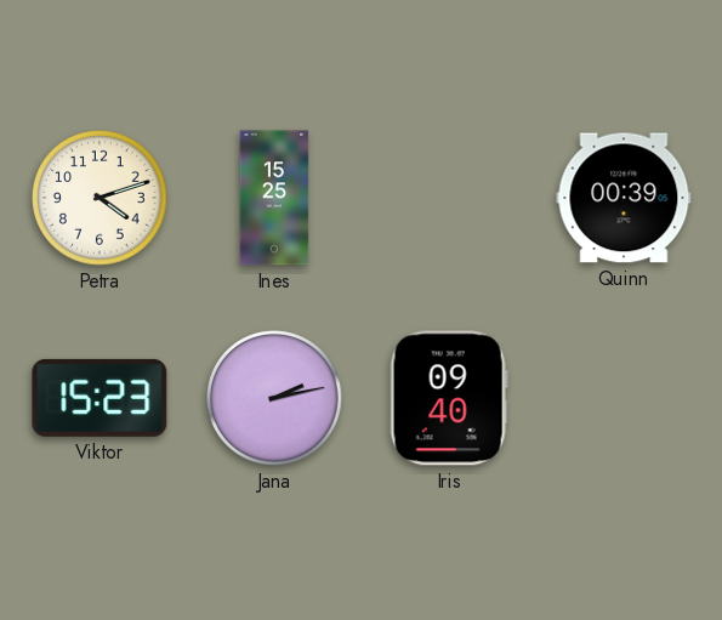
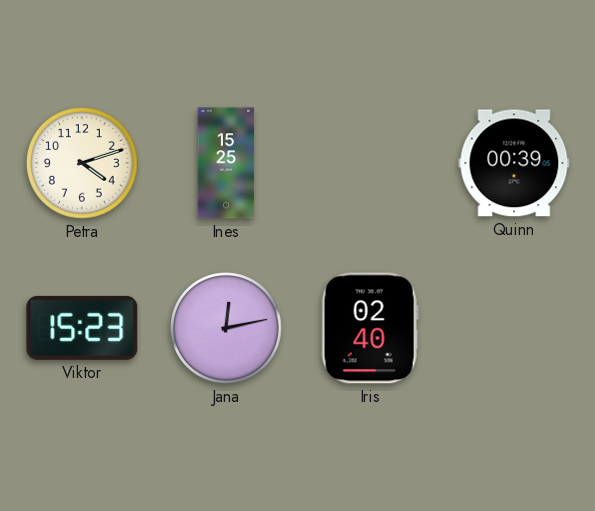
Jana: 2:13 -> 12:13 (227, 329)
Iris: 09:40 -> 02:40 (370, 328)
